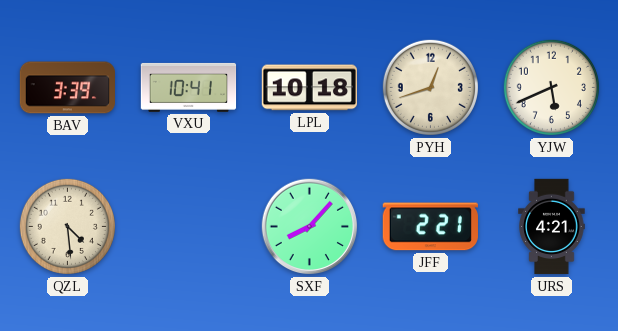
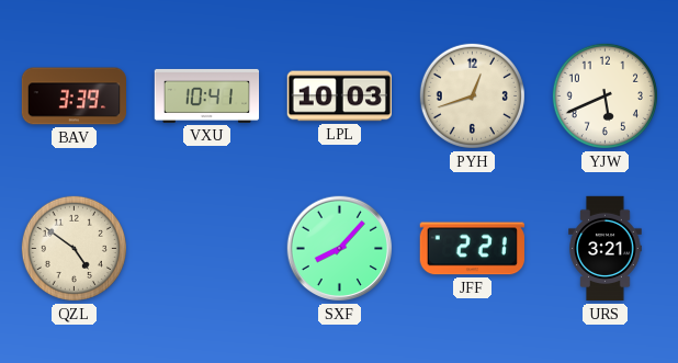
LPL: 10:18 -> 10:03 (339, 97)
QZL: 4:29 -> 4:51 (74, 248)
URS: 4:21 -> 3:21 (606, 249)
